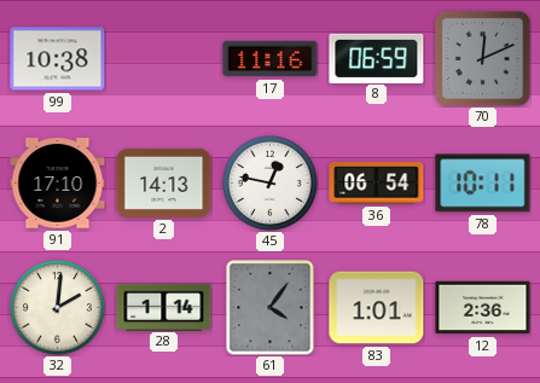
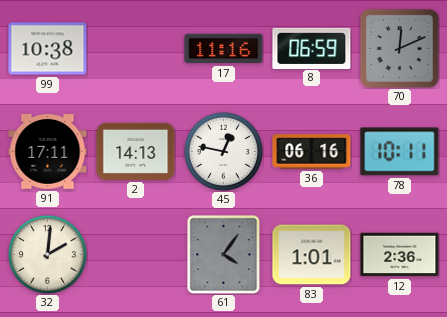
91: 17:10 -> 17:11 (48, 152)
36: 06:54 -> 06:16 (312, 152)
28: 1:14 -> none (164, 307)
